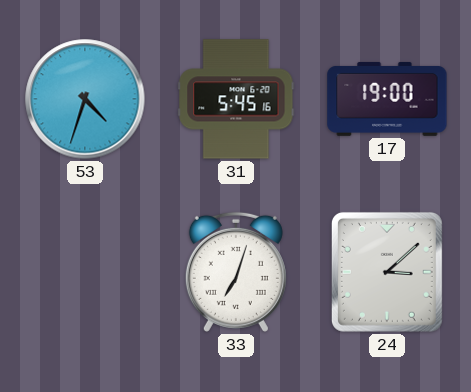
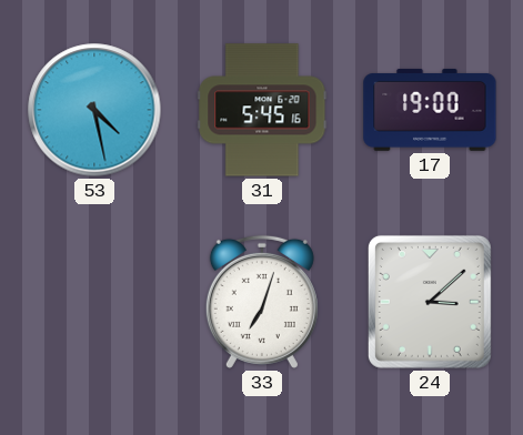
53: 4:33 -> 4:28 (94, 110)
